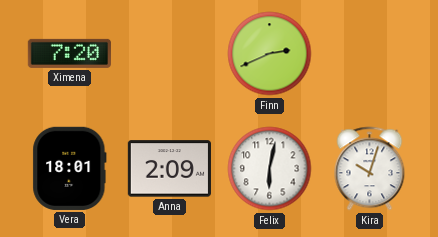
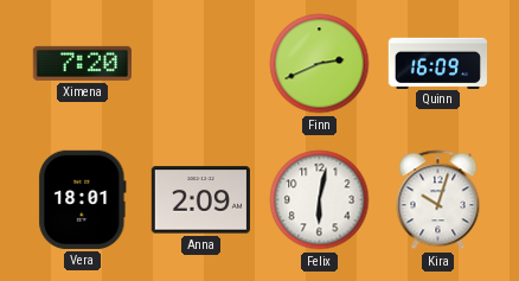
Quinn: none -> 16:09 (437, 63)
